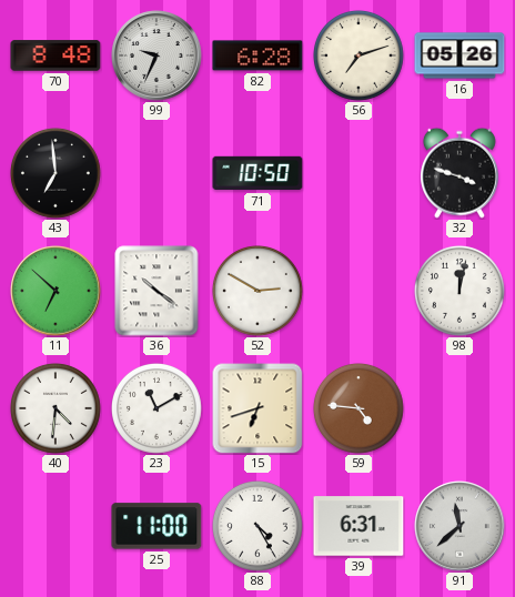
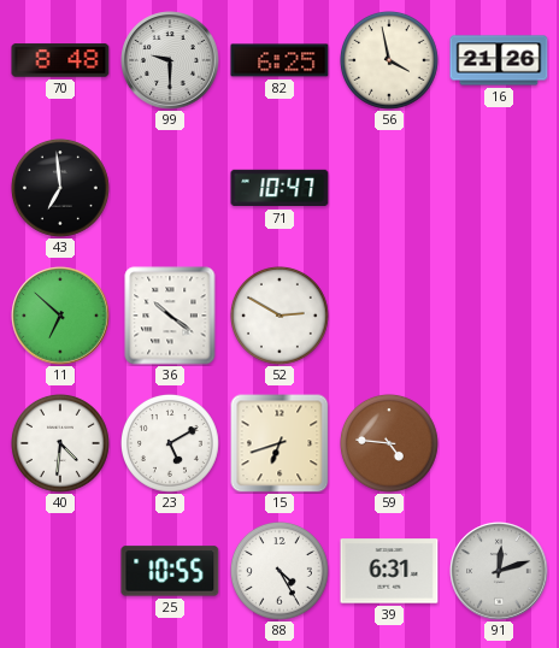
99: 9:34 -> 9:30 (170, 60)
82: 6:28 -> 6:25 (279, 60)
56: 7:12 -> 3:58 (390, 61)
16: 05:26 -> 21:26 (499, 60)
71: 10:50 -> 10:47 (279, 188)
32: 3:48 -> none (460, 173)
98: 12:02 -> none (461, 292)
23: 11:10 -> 5:10 (171, 444)
25: 11:00 -> 10:55 (170, 571)
91: 11:38 -> 12:12 (499, 571)
